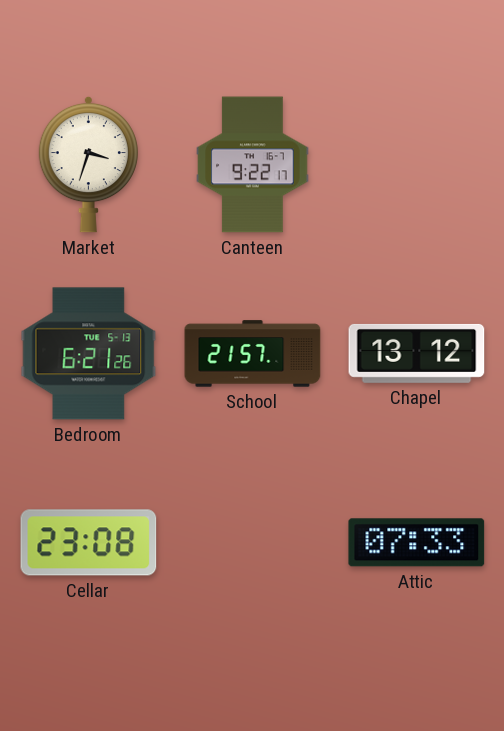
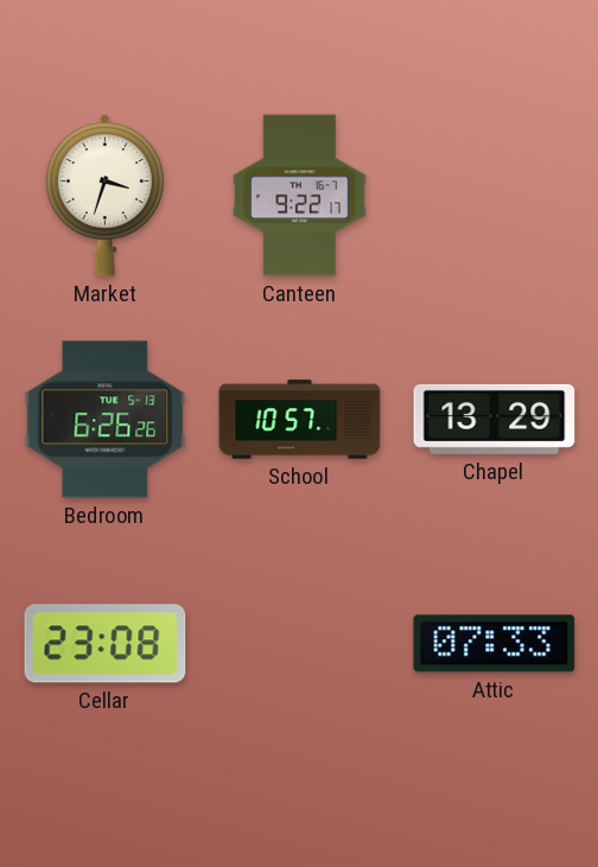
Bedroom: 6:21 -> 6:26 (106, 420)
School: 21:57 -> 10:57 (300, 420)
Chapel: 13:12 -> 13:29 (495, 419)
